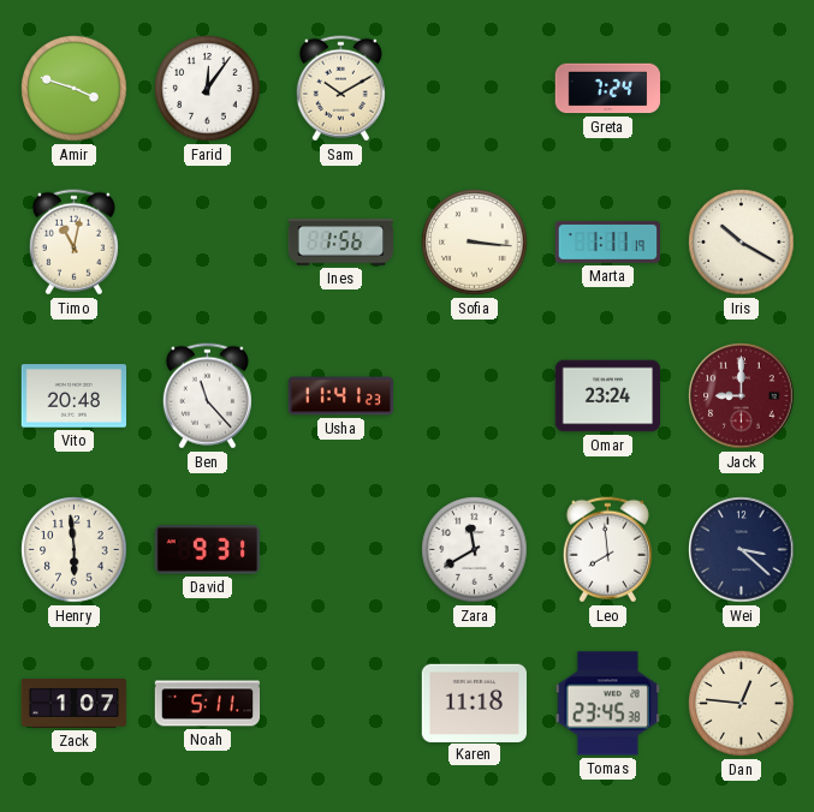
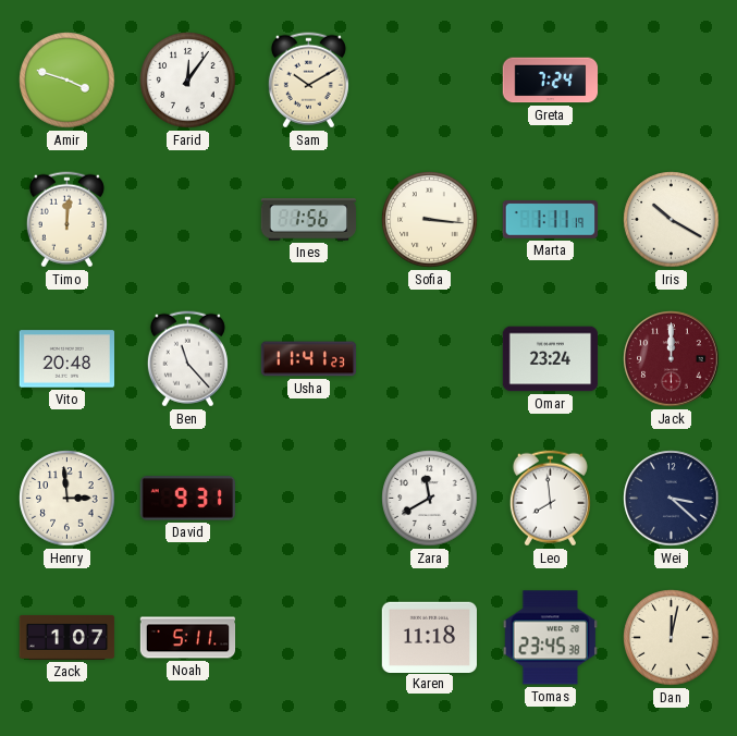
Timo: 11:02 -> 12:01 (66, 220)
Jack: 9:00 -> 12:00 (672, 359)
Henry: 5:59 -> 2:59 (67, 499)
Dan: 12:46 -> 12:02 (672, 638)
